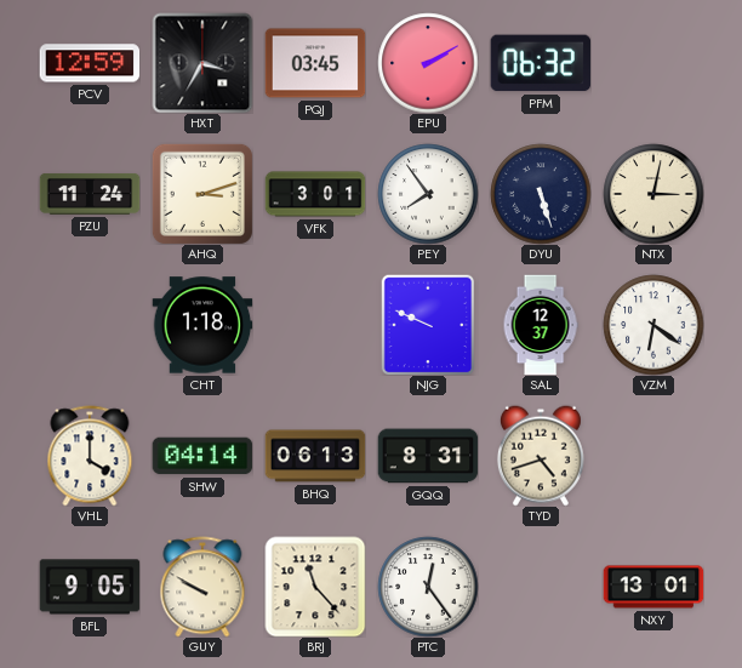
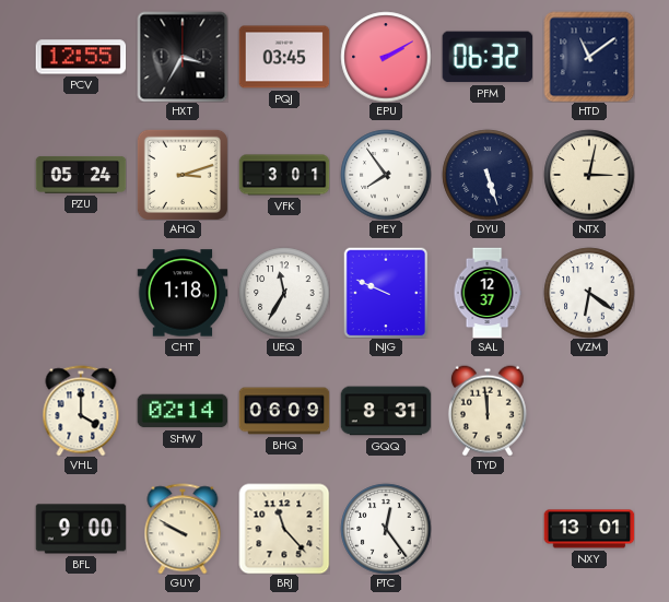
PCV: 12:59 -> 12:55 (81, 57)
HTD: none -> 11:09 (589, 57)
PZU: 11:24 -> 05:24 (81, 175)
UEQ: none -> 11:35 (284, 293)
SHW: 04:14 -> 02:14 (183, 411)
BHQ: 06:13 -> 06:09 (284, 411)
TYD: 4:42 -> 11:59 (488, 411)
BFL: 9:05 -> 9:00 (81, 529)
